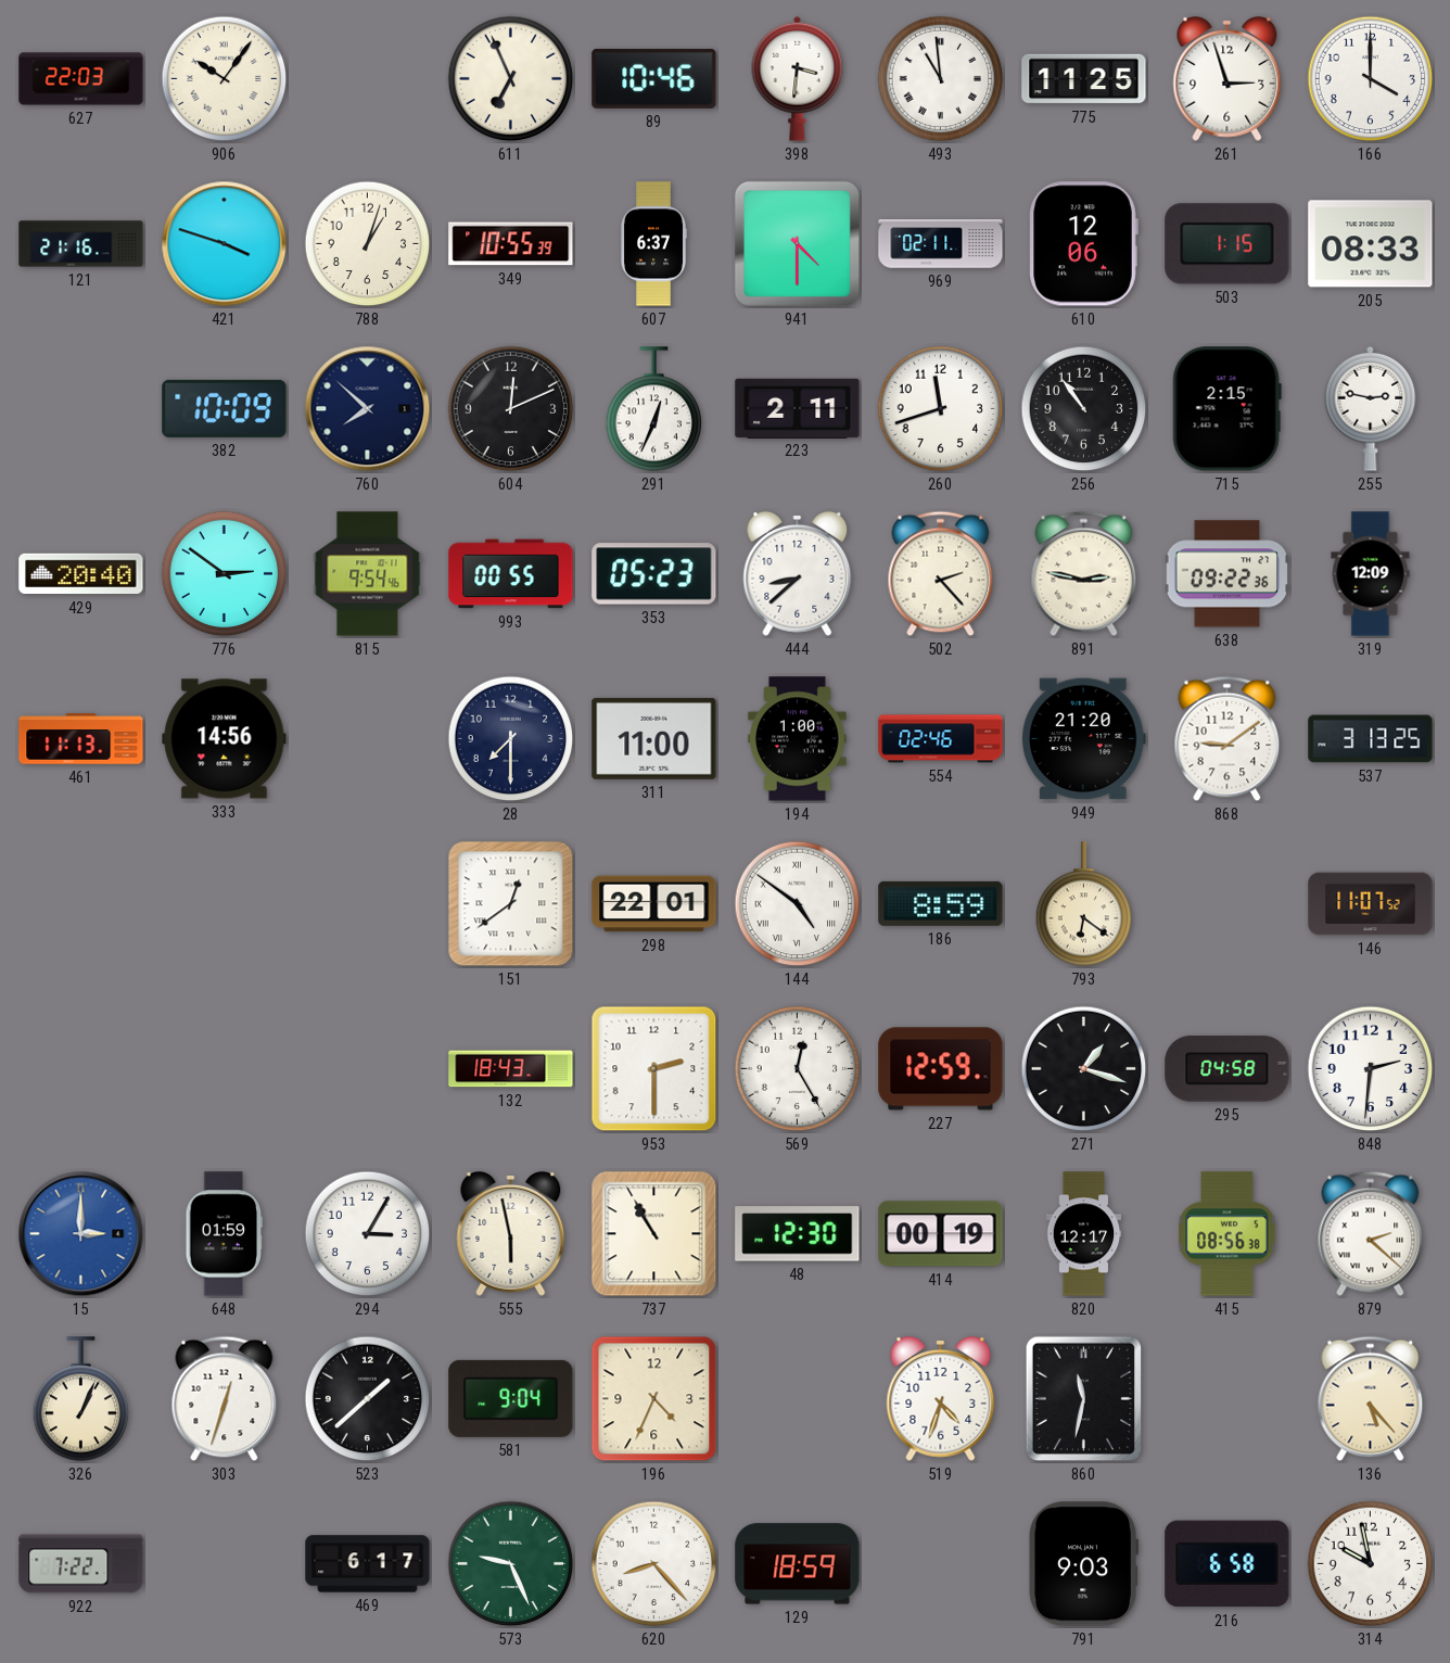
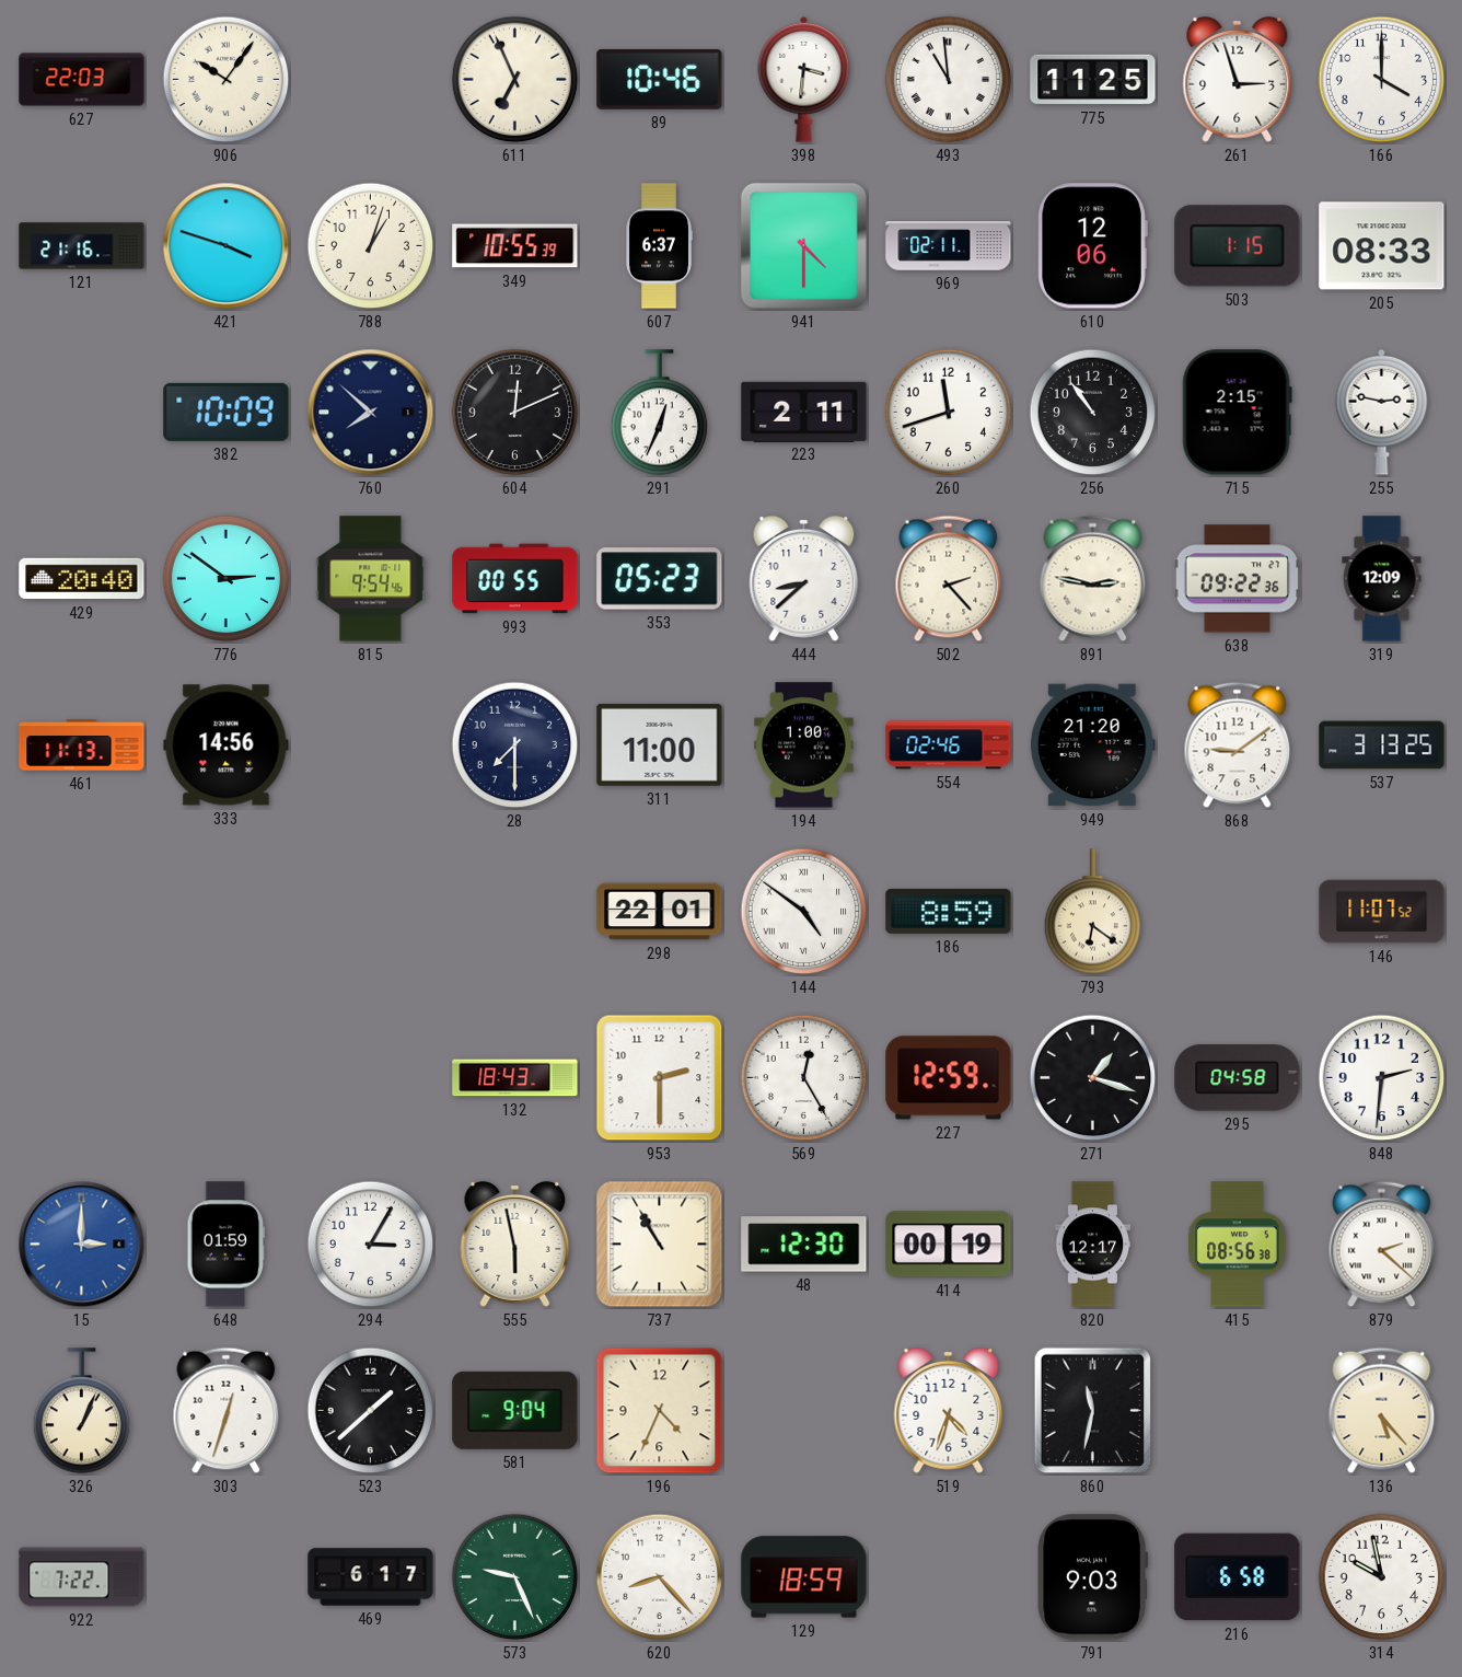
151: 12:39 -> none (511, 904)
